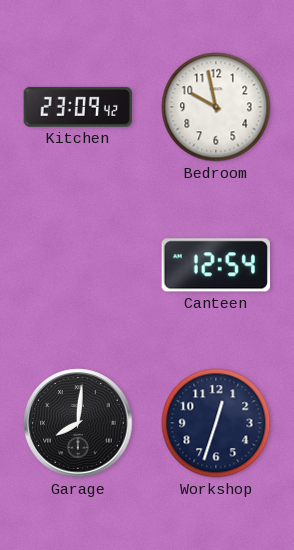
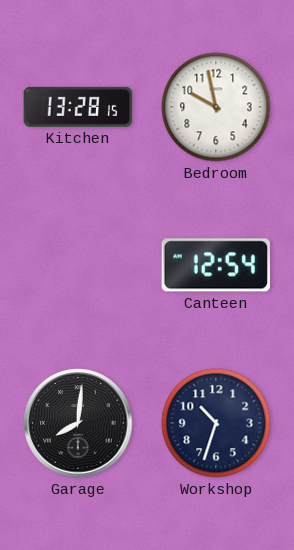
Kitchen: 23:09 -> 13:28 (78, 107)
Workshop: 12:33 -> 10:33 (216, 423)
